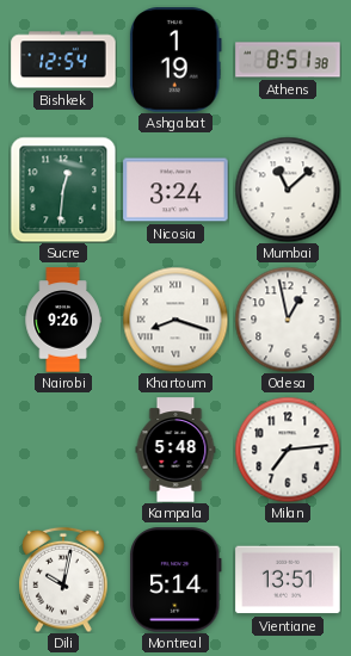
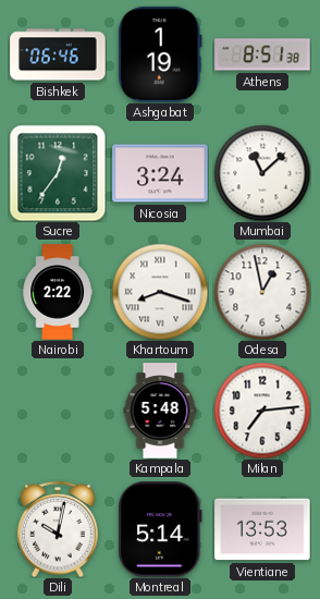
Bishkek: 12:54 -> 06:46 (58, 54)
Sucre: 12:31 -> 12:36 (58, 173)
Nairobi: 9:26 -> 2:22 (58, 292)
Vientiane: 13:51 -> 13:53 (262, 529)
